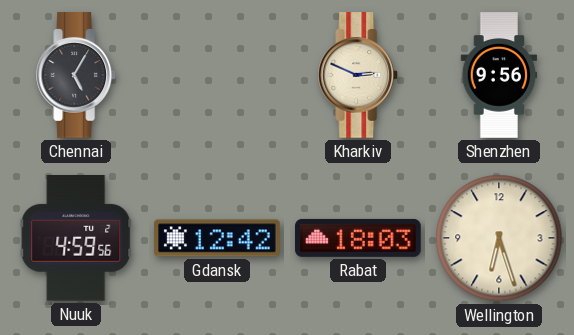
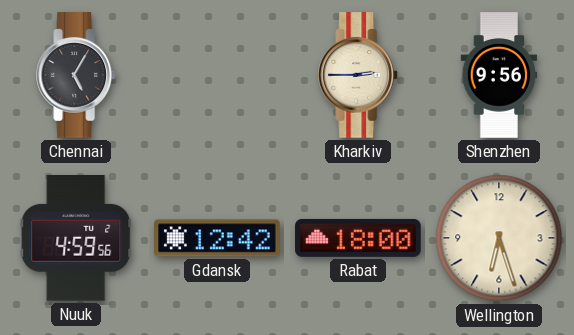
Kharkiv: 2:49 -> 2:45 (359, 75)
Rabat: 18:03 -> 18:00 (358, 238)
